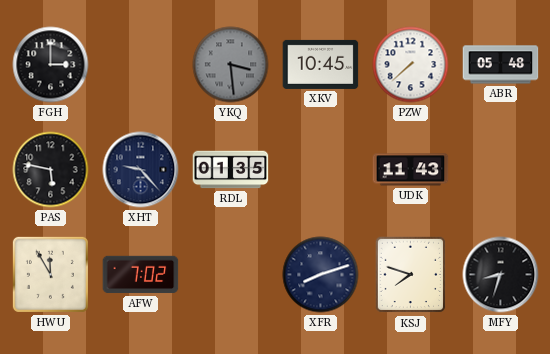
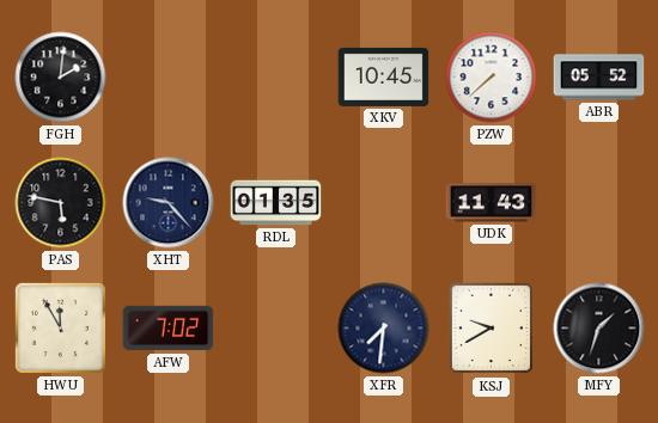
FGH: 3:00 -> 2:01 (61, 78)
YKQ: 3:29 -> none (231, 65)
ABR: 05:48 -> 05:52 (599, 78)
XFR: 8:12 -> 7:31 (384, 329)
KSJ: 7:48 -> 9:40 (492, 329)
MFY: 8:33 -> 1:33 (599, 329)
